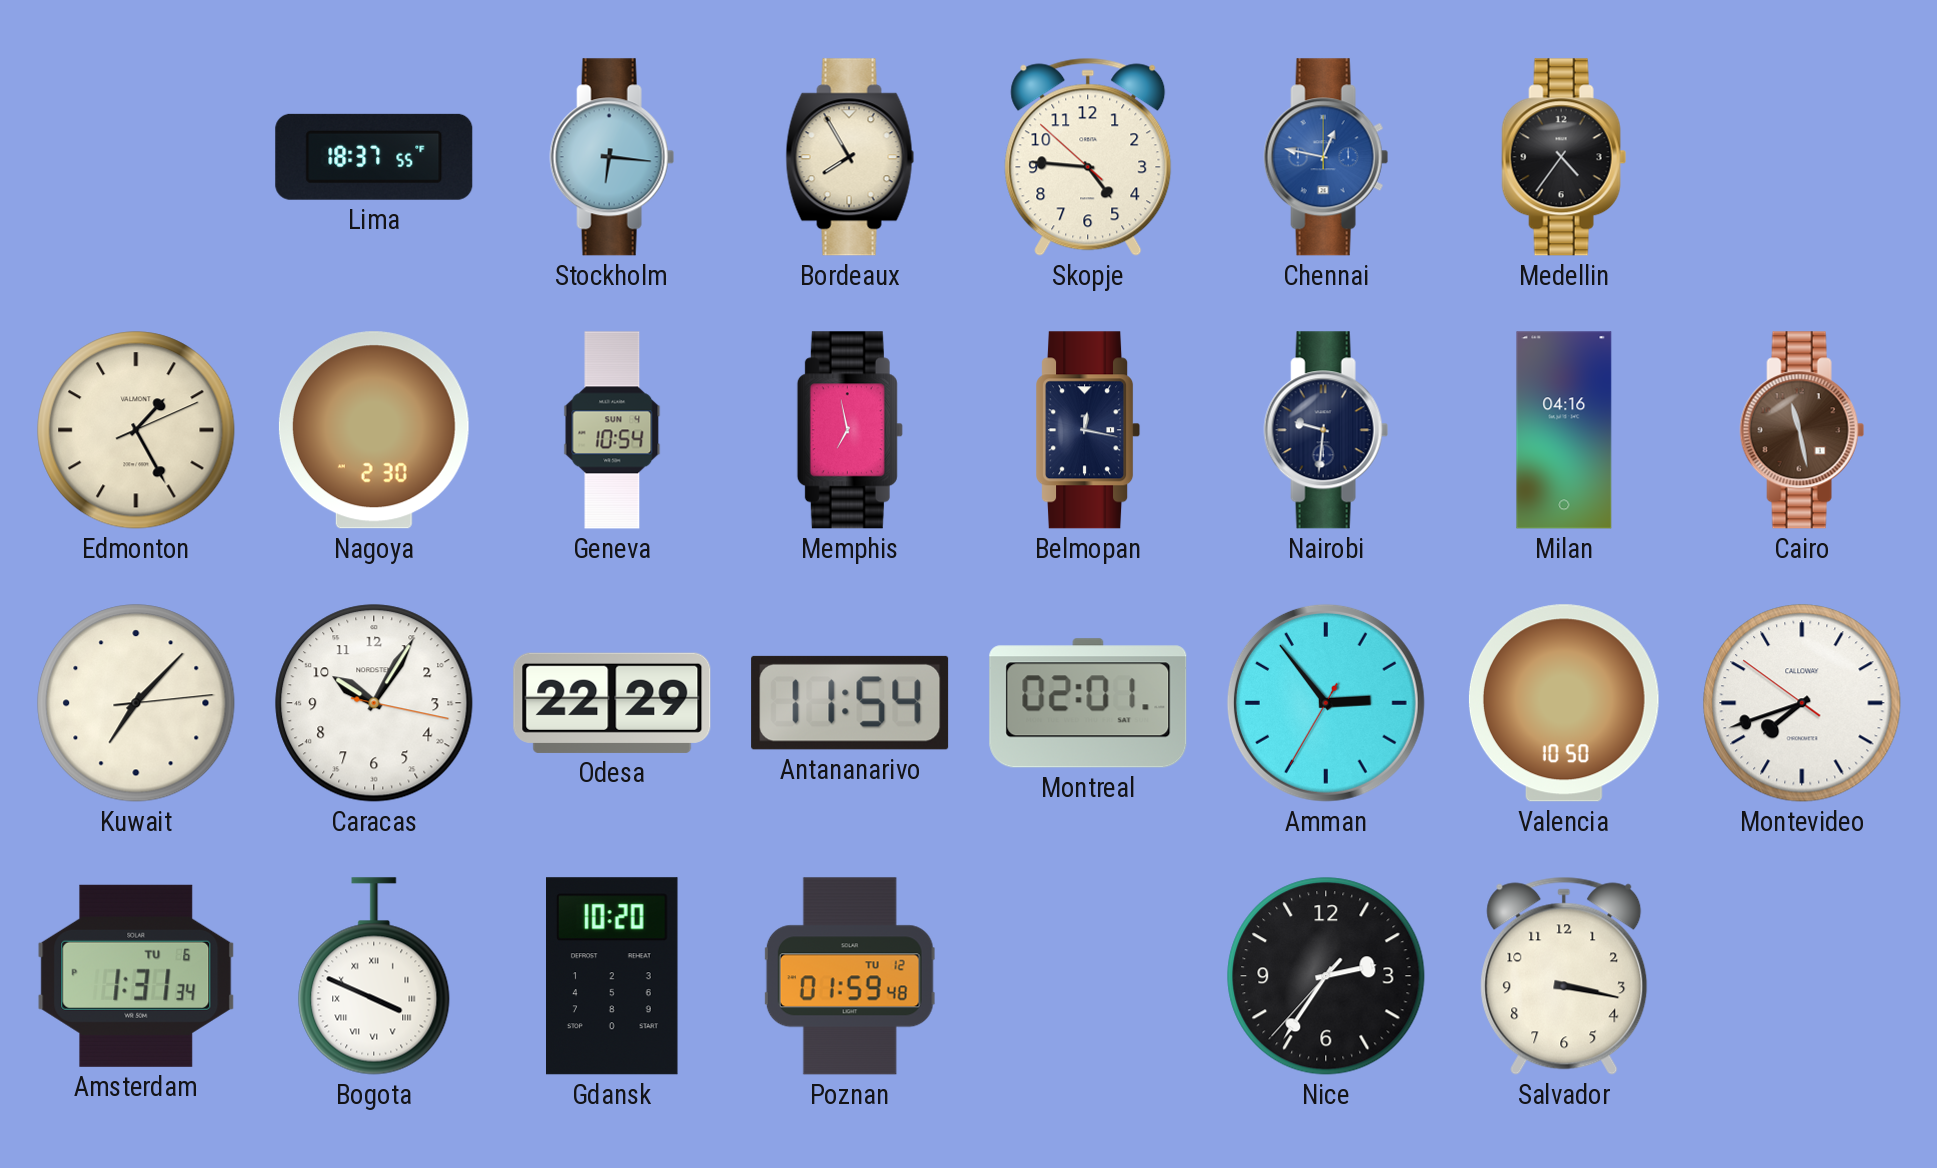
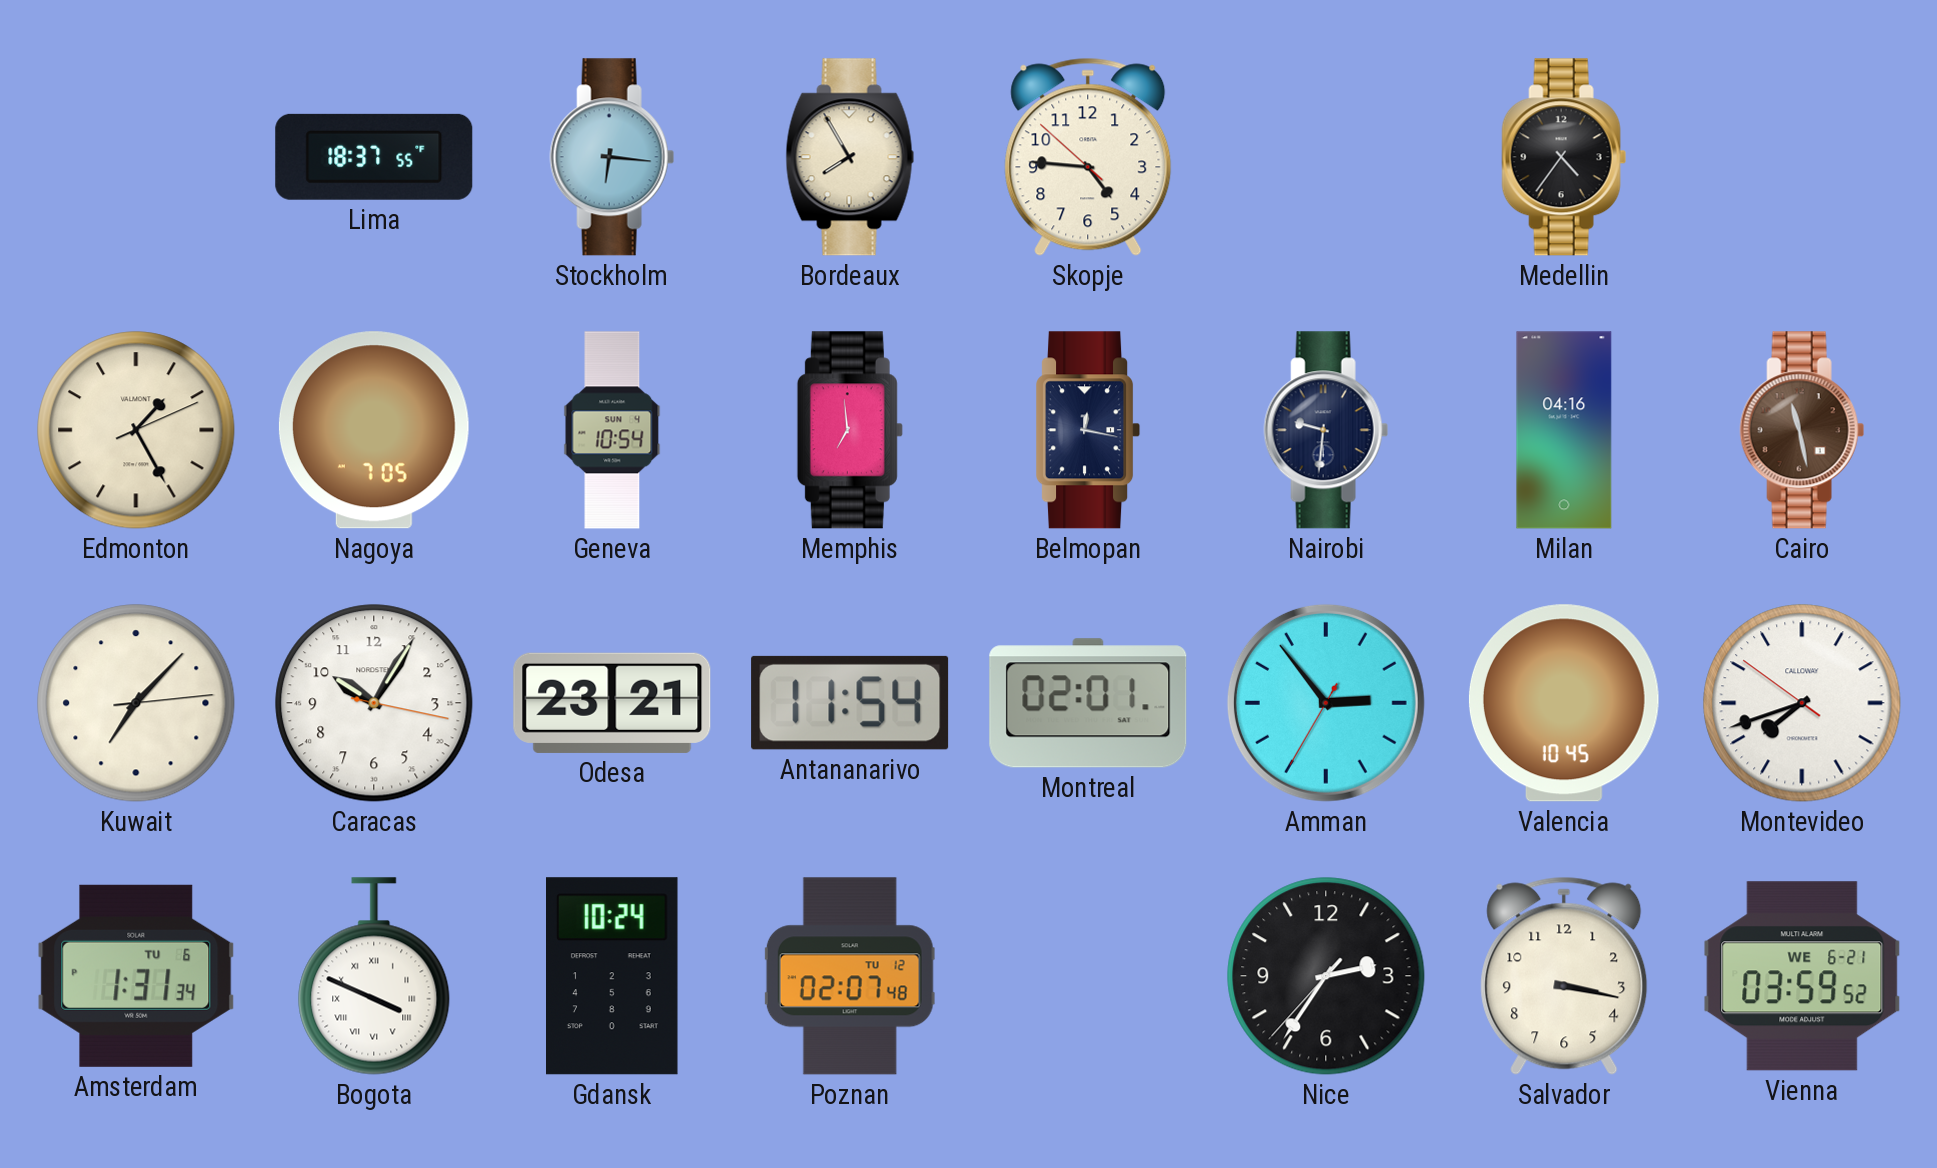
Chennai: 12:47 -> none (1326, 157)
Nagoya: 2:30 -> 7:05 (374, 430)
Memphis: 6:58 -> 6:59 (850, 430)
Odesa: 22:29 -> 23:21 (612, 703)
Valencia: 10:50 -> 10:45 (1564, 703)
Gdansk: 10:20 -> 10:24 (613, 976)
Poznan: 01:59 -> 02:07 (850, 976)
Vienna: none -> 03:59 (1802, 976)
